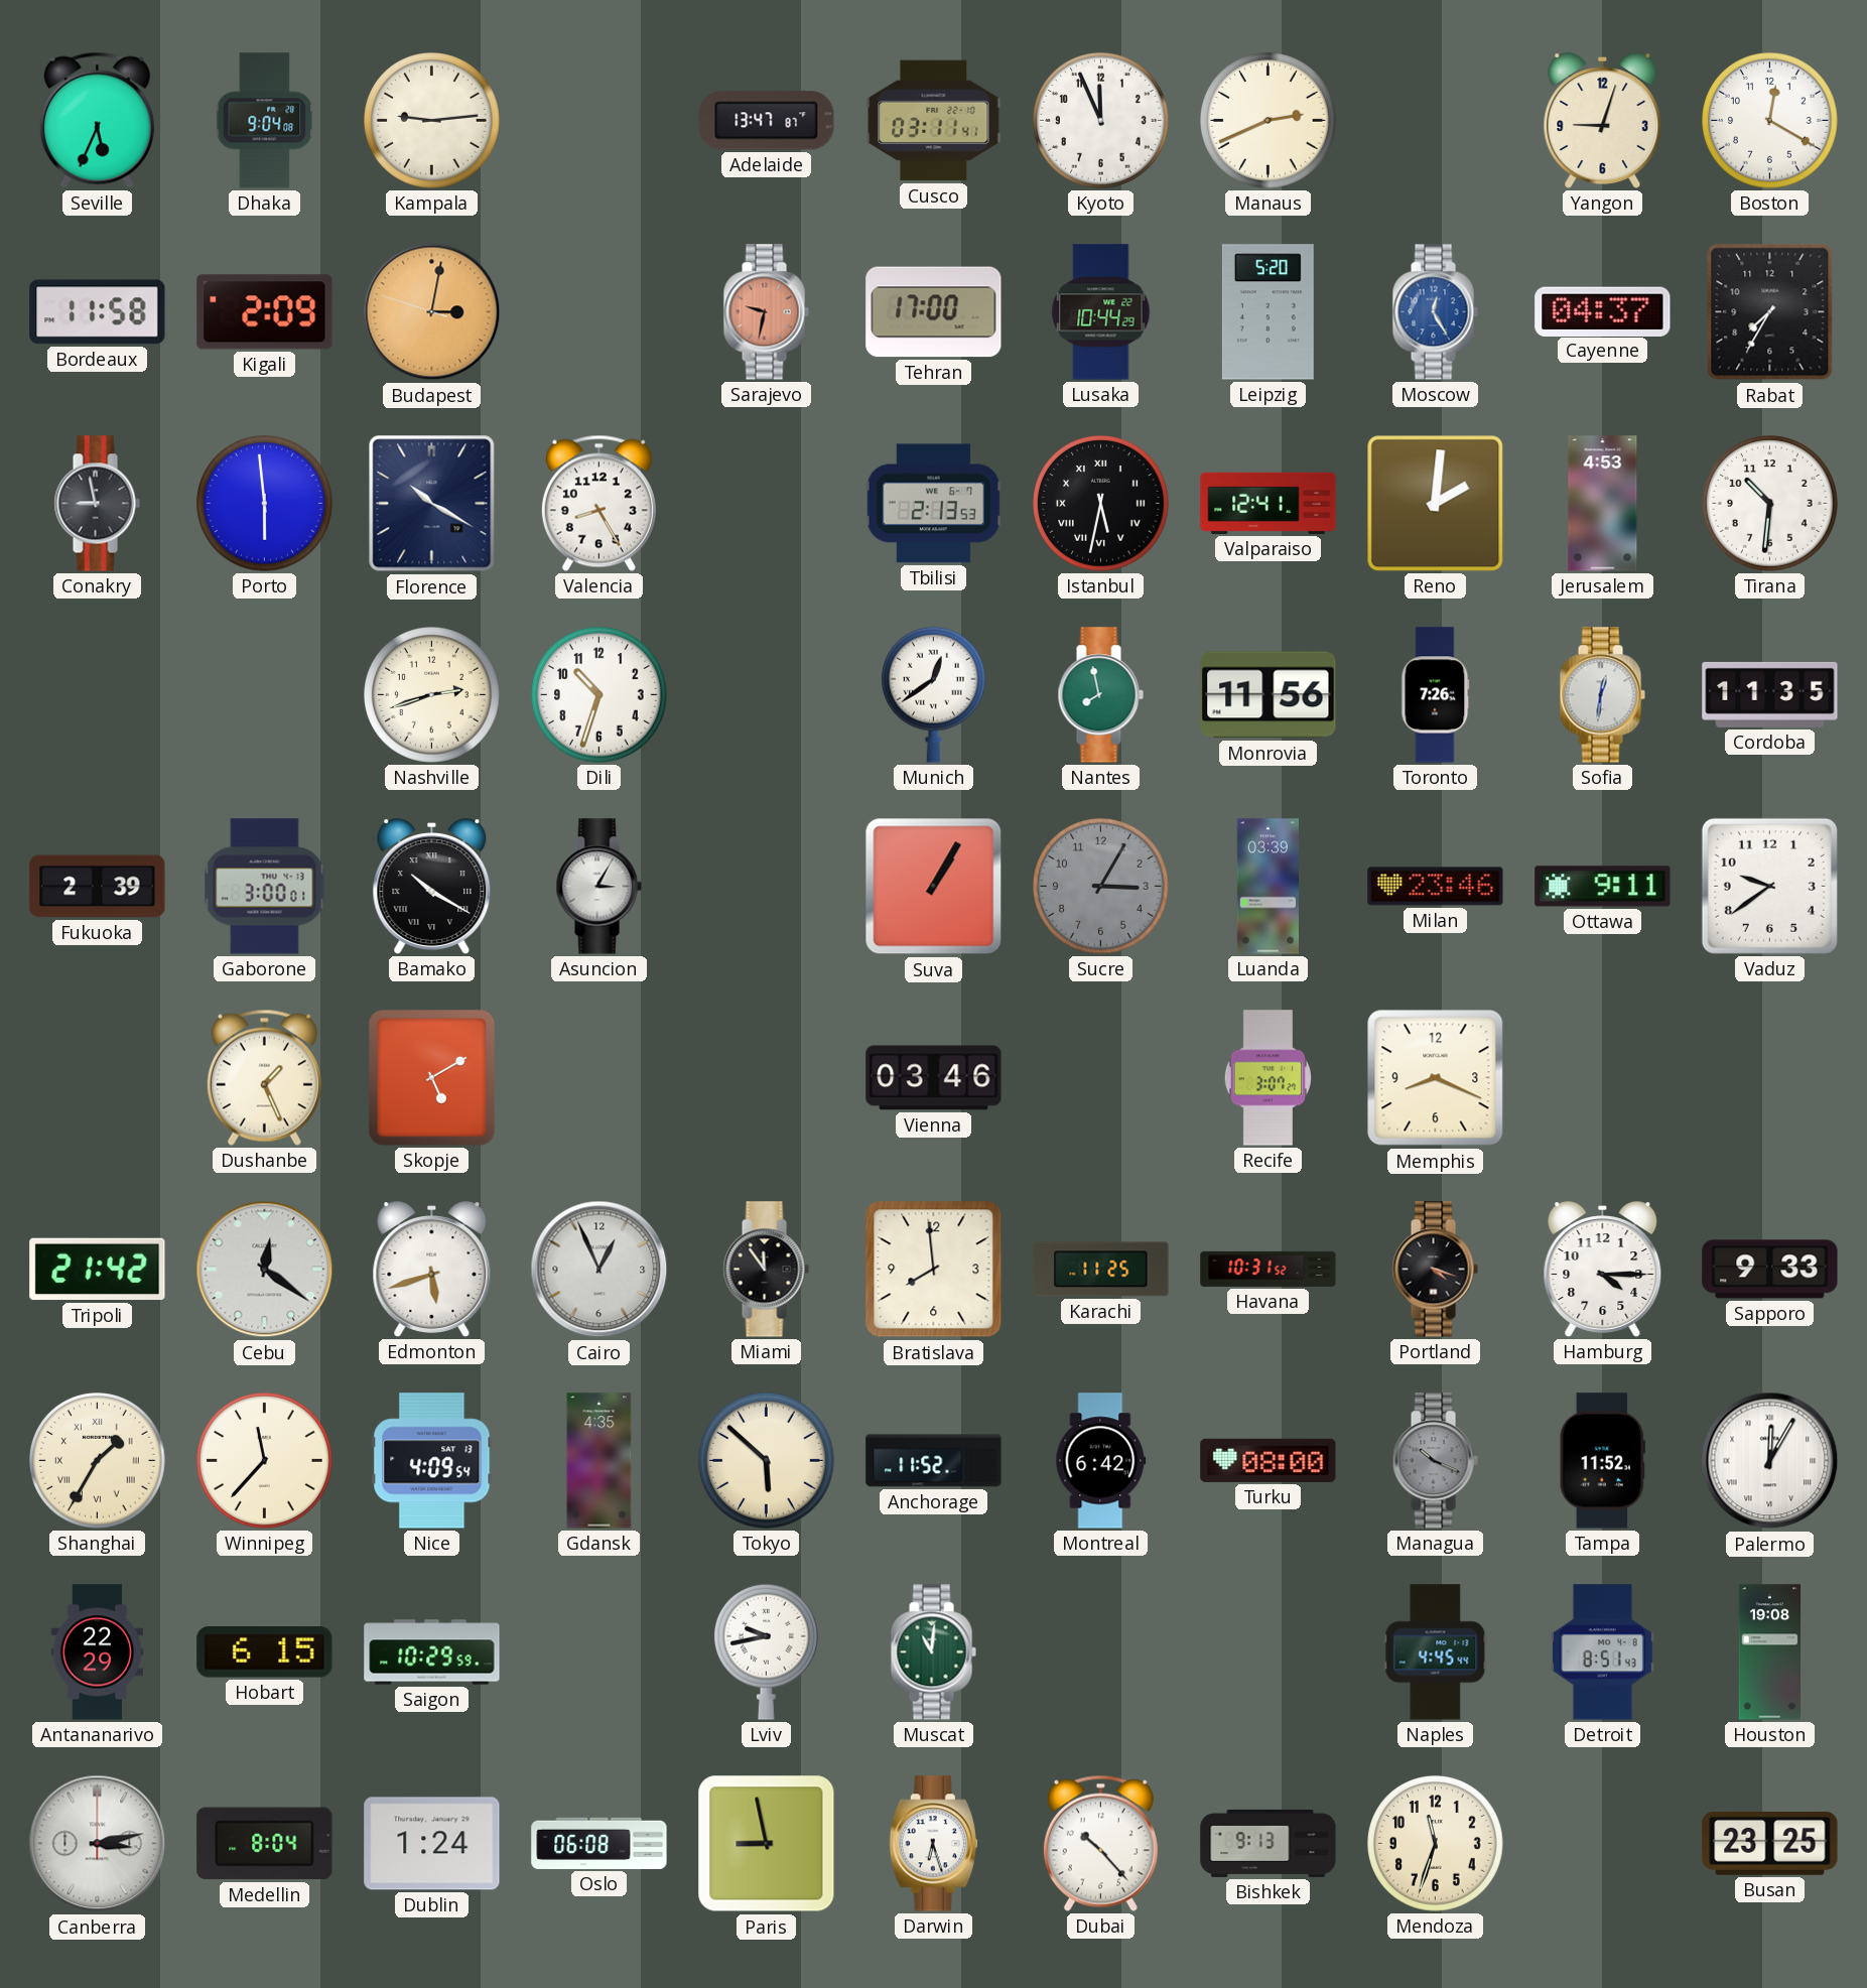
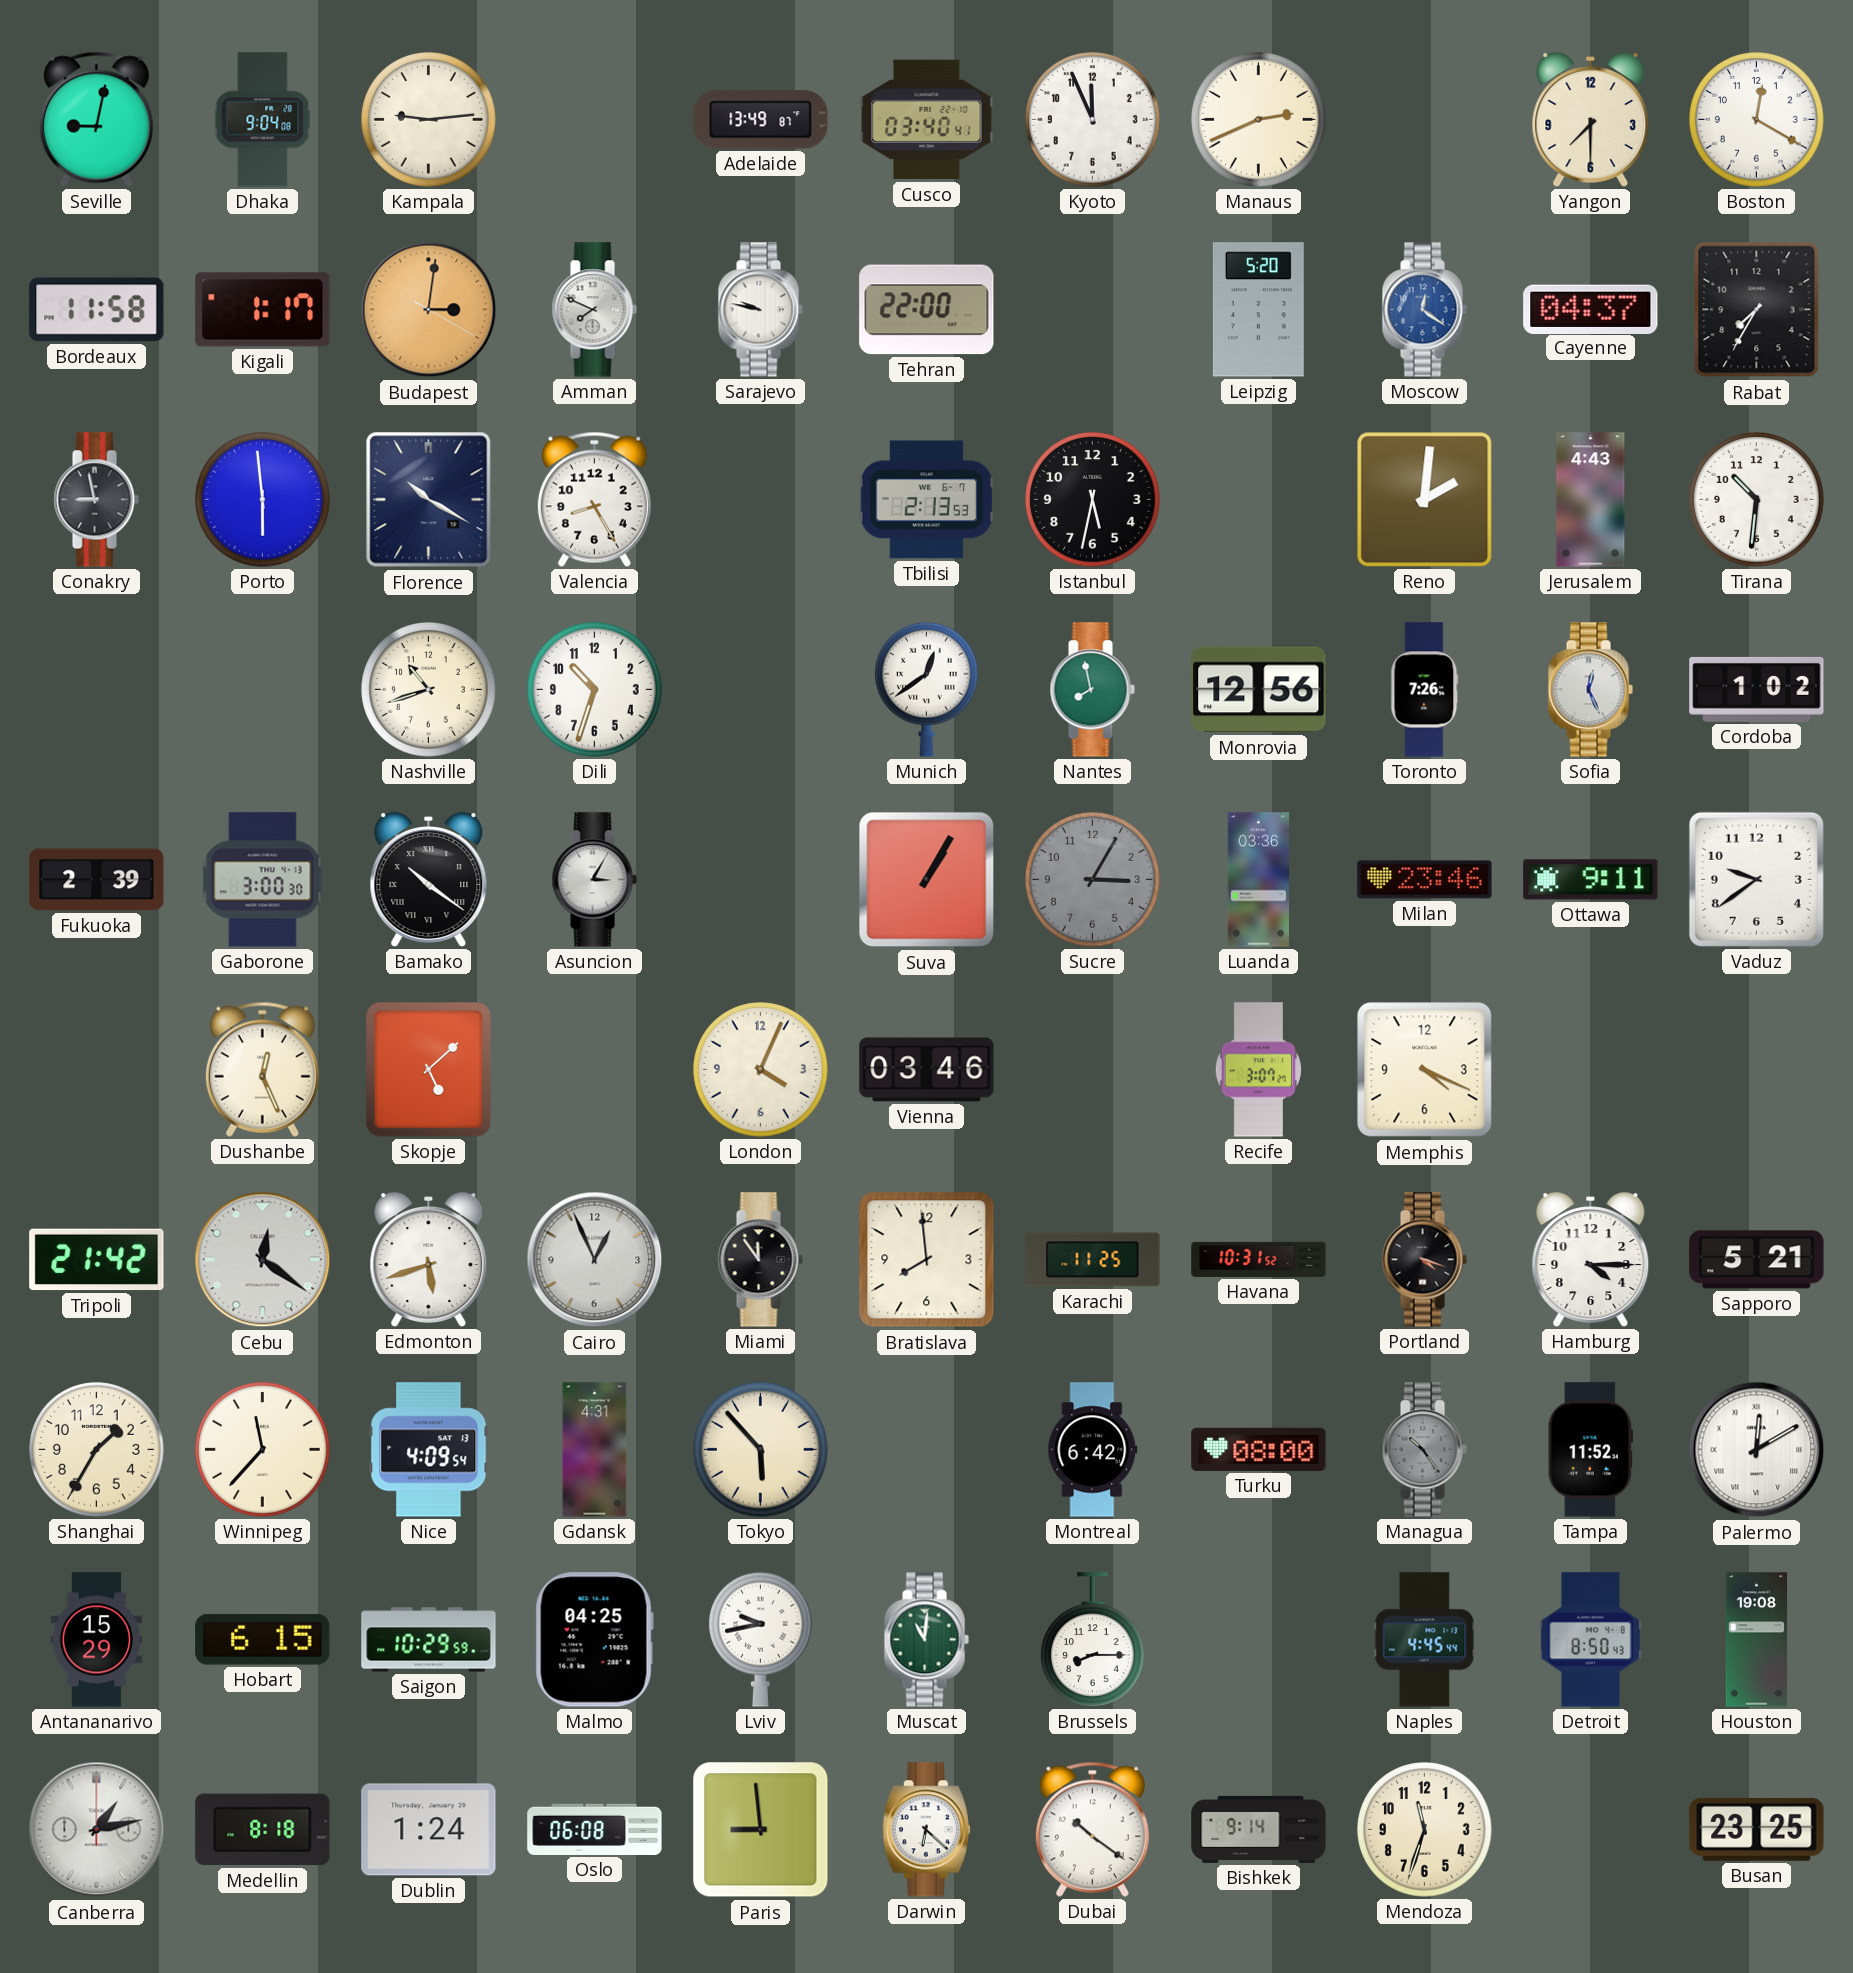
Seville: 5:34 -> 9:02 (96, 119)
Adelaide: 13:47 -> 13:49 (761, 120)
Cusco: 03:11 -> 03:40 (927, 120)
Yangon: 9:03 -> 7:30 (1591, 120)
Kigali: 2:09 -> 1:17 (263, 310)
Budapest: 3:01:48 -> 3:01:20 (429, 310)
Amman: none -> 7:49 (594, 310)
Sarajevo: 9:32 -> 9:47 (760, 310)
Sarajevo dial: salmon -> white (760, 310)
Tehran: 17:00 -> 22:00 (927, 310)
Lusaka: 10:44 -> none (1101, 312)
Moscow: 12:25 -> 12:21 (1424, 310)
Istanbul numerals: Roman -> Arabic (1093, 500)
Valparaiso: 12:41 -> none (1269, 503)
Jerusalem: 4:53 -> 4:43 (1591, 500)
Nashville: 2:42 -> 10:42 (429, 690)
Monrovia: 11:56 -> 12:56 (1259, 690)
Sofia: 12:31 -> 12:26 (1590, 690)
Cordoba: 11:35 -> 1:02 (1757, 689)
Gaborone: 3:00:01 -> 3:00:30 (263, 880)
Bamako: 10:20 -> 10:21 (429, 880)
Luanda: 03:39 -> 03:36 (1259, 880)
Dushanbe: 1:26 -> 12:26 (262, 1069)
Skopje: 5:10 -> 5:08 (429, 1070)
London: none -> 4:04 (761, 1070)
Memphis: 8:19 -> 4:19 (1425, 1070)
Sapporo: 9:33 -> 5:21 (1757, 1260)
Shanghai numerals: Roman -> Arabic (97, 1450)
Gdansk: 4:35 -> 4:31 (595, 1450)
Tokyo: 5:52 -> 5:53 (761, 1450)
Anchorage: 11:52 -> none (934, 1461)
Managua: 10:19 -> 10:24 (1424, 1450)
Palermo: 12:05 -> 12:10 (1757, 1450)
Antananarivo: 22:29 -> 15:29 (97, 1640)
Malmo: none -> 04:25 (594, 1640)
Brussels: none -> 8:15 (1092, 1640)
Detroit: 8:51 -> 8:50 (1590, 1640)
Canberra: 3:13 -> 1:13 (97, 1830)
Medellin: 8:04 -> 8:18 (263, 1830)
Paris: 8:58 -> 8:59 (761, 1830)
Darwin: 6:27 -> 6:22 (926, 1830)
Dubai: 10:23 -> 10:21 (1092, 1829)
Bishkek: 9:13 -> 9:14 (1259, 1829)
